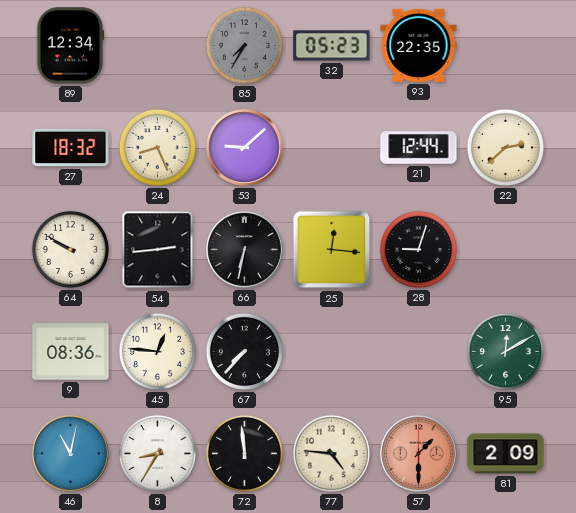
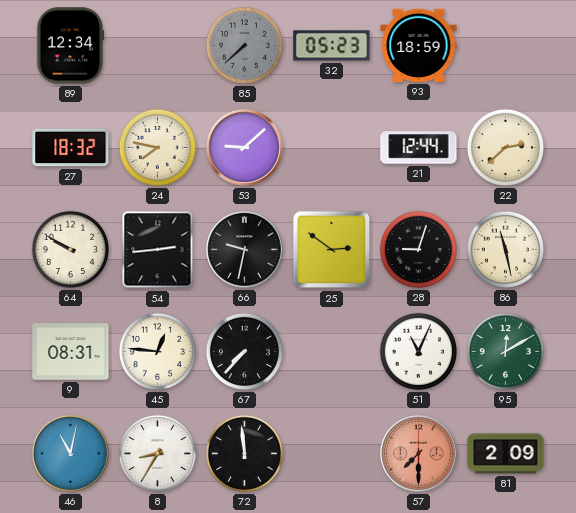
85: 7:35 -> 7:38 (244, 45)
93: 22:35 -> 18:59 (419, 45)
24: 8:26 -> 7:47 (157, 147)
66: 6:32 -> 9:32 (245, 250)
25: 12:16 -> 2:51 (332, 250)
86: none -> 11:28 (505, 249)
9: 08:36 -> 08:31 (71, 352)
51: none -> 11:04 (418, 351)
77: 4:46 -> none (331, 453)
57: 1:30 -> 7:30 (419, 454)
